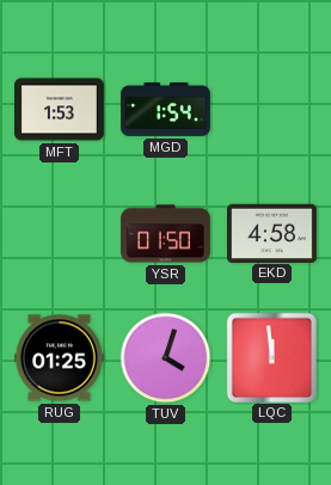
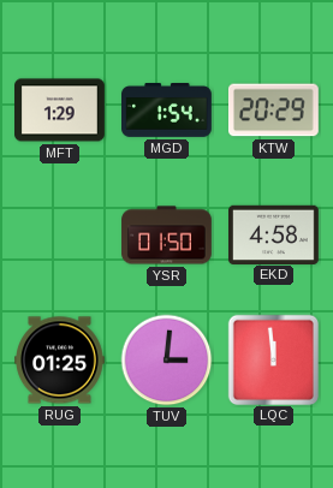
MFT: 1:53 -> 1:29 (60, 111)
KTW: none -> 20:29 (274, 111)
TUV: 4:03 -> 3:01 (167, 361)
